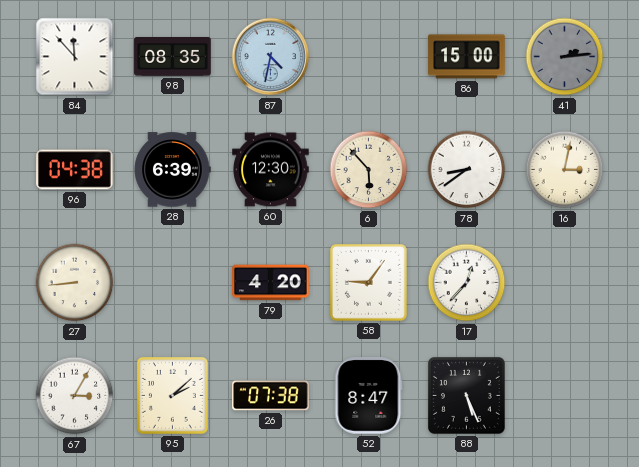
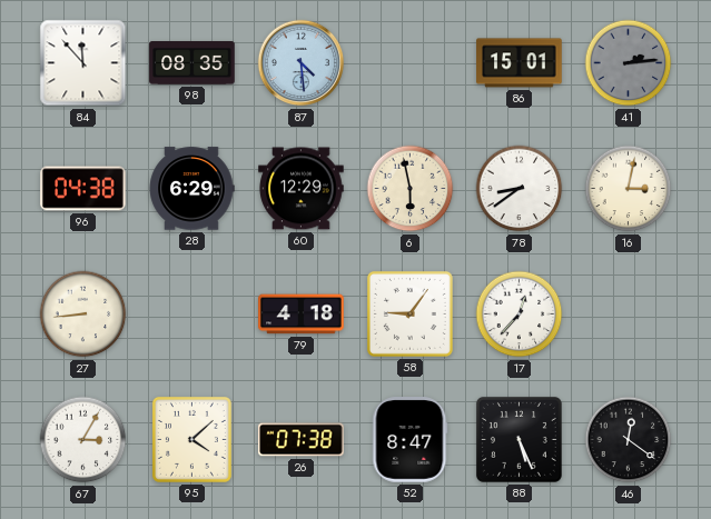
87: 4:32 -> 4:29 (302, 63)
86: 15:00 -> 15:01 (520, 63)
28: 6:39 -> 6:29 (191, 189)
60: 12:30 -> 12:29 (302, 189)
6: 5:53 -> 5:58 (411, 189)
79: 4:20 -> 4:18 (302, 315)
95: 2:08 -> 4:08 (191, 439)
46: none -> 12:21 (629, 440)
